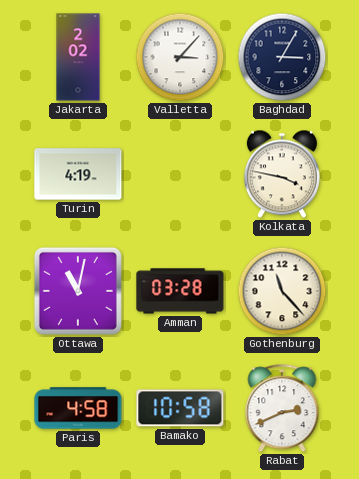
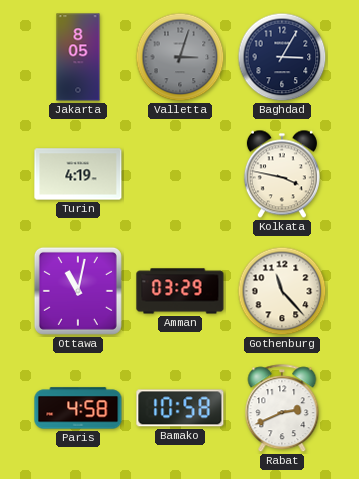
Jakarta: 2:02 -> 8:05 (78, 57)
Valletta: 3:07 -> 3:03 (180, 57)
Valletta dial: white -> grey (180, 57)
Amman: 03:28 -> 03:29 (180, 291)
